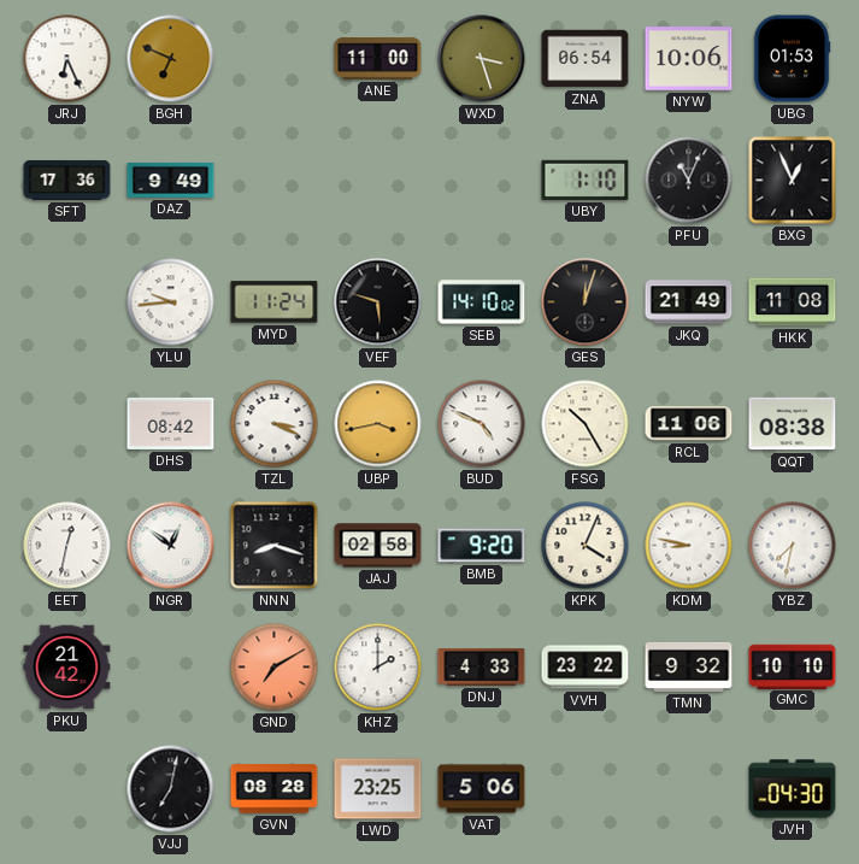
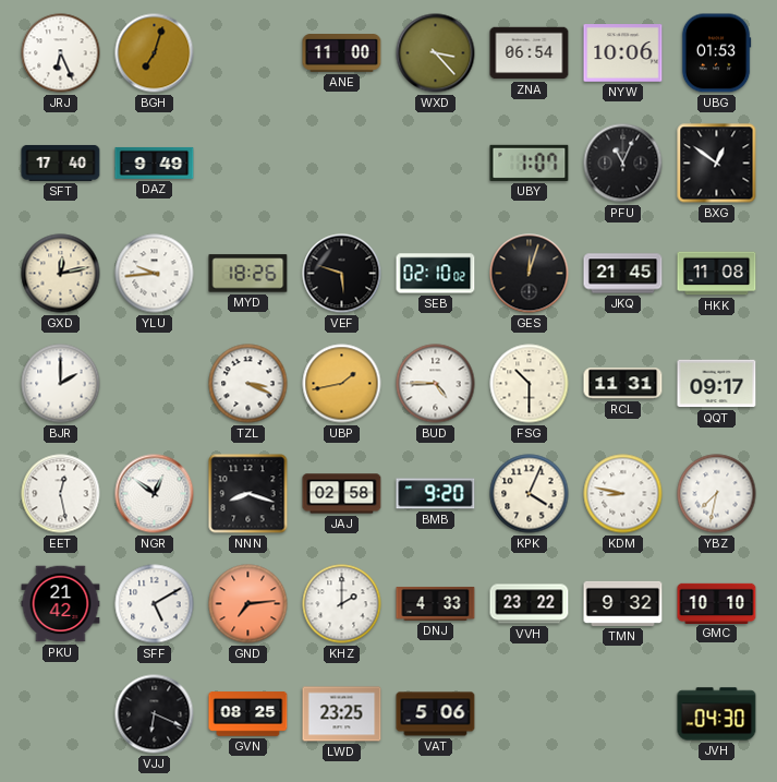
BGH: 6:49 -> 7:03 (155, 53)
WXD: 3:27 -> 3:23 (436, 53)
SFT: 17:36 -> 17:40 (61, 163)
UBY: 1:10 -> 1:07 (530, 163)
BXG: 12:56 -> 12:51 (717, 164)
GXD: none -> 12:13 (61, 274)
MYD: 11:24 -> 18:26 (248, 274)
SEB: 14:10 -> 02:10 (436, 274)
JKQ: 21:49 -> 21:45 (623, 274)
BJR: none -> 2:00 (61, 384)
DHS: 08:42 -> none (171, 423)
UBP: 3:43 -> 1:43 (342, 384)
BUD: 4:49 -> 4:45 (436, 384)
FSG: 10:25 -> 10:30 (530, 384)
RCL: 11:06 -> 11:31 (623, 384)
QQT: 08:38 -> 09:17 (717, 384)
EET: 12:32 -> 12:28 (61, 494)
SFF: none -> 5:10 (155, 604)
GND: 7:10 -> 7:14 (248, 604)
VJJ: 7:02 -> 6:19 (155, 714)
GVN: 08:28 -> 08:25 (248, 714)
